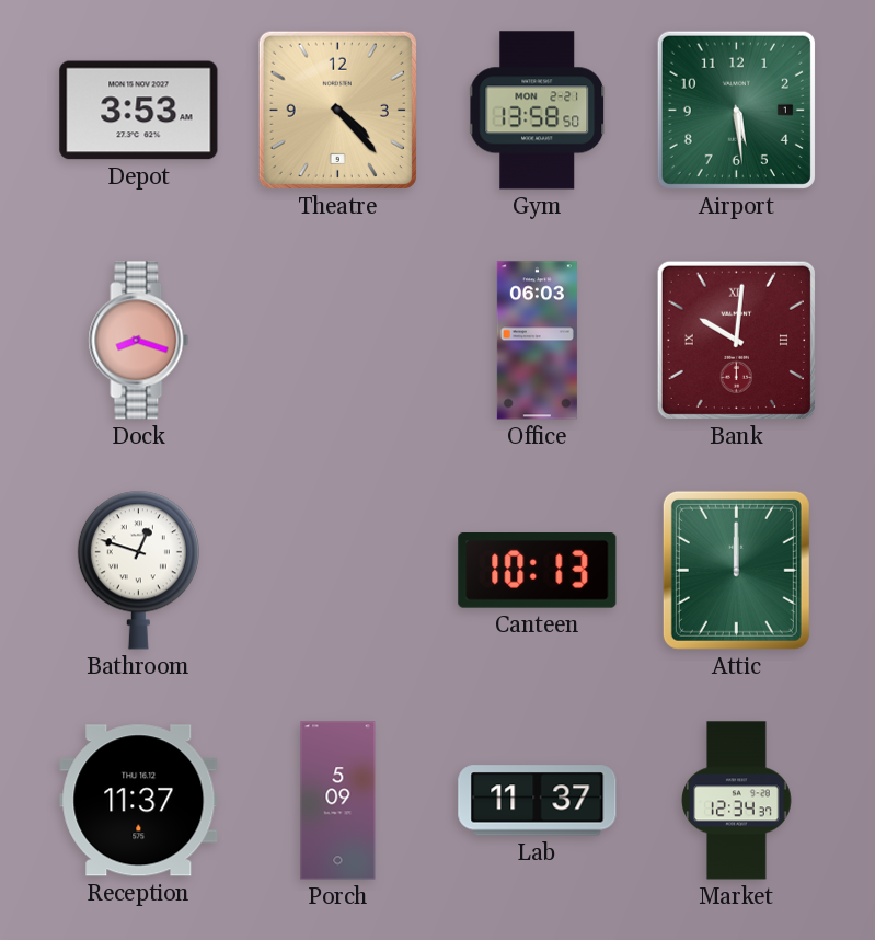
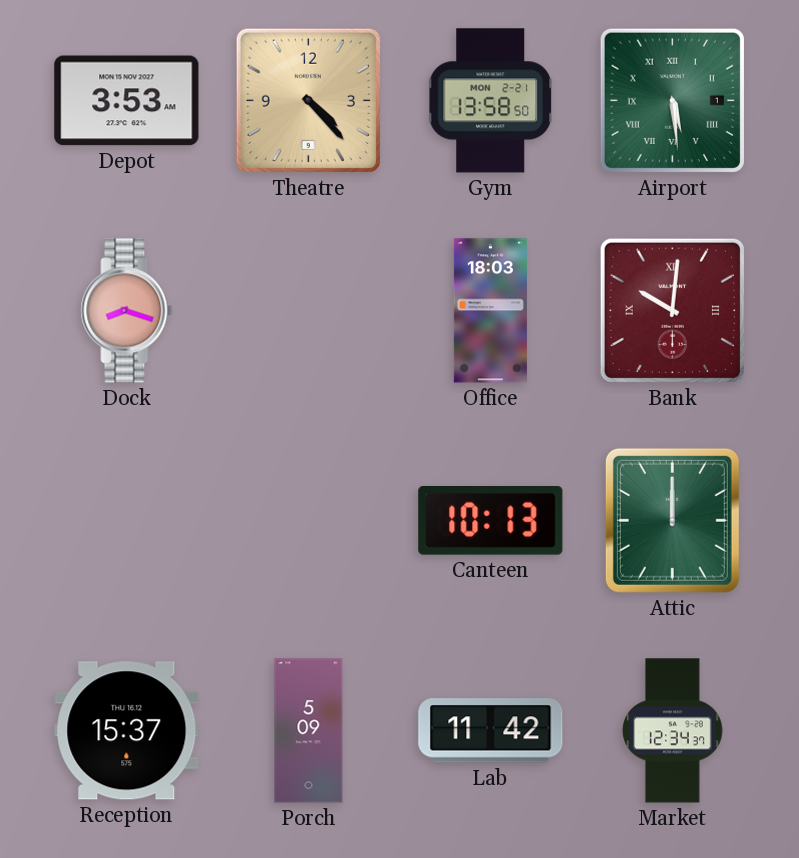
Airport numerals: Arabic -> Roman (672, 100)
Office: 06:03 -> 18:03 (490, 311)
Bathroom: 12:48 -> none (138, 570)
Reception: 11:37 -> 15:37 (127, 731)
Lab: 11:37 -> 11:42 (491, 731)
